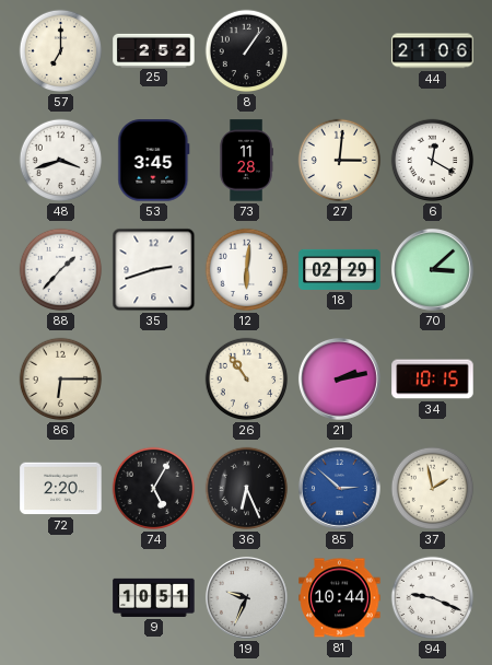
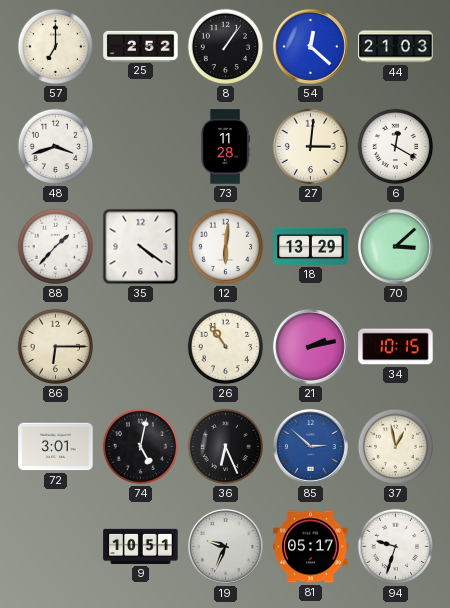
54: none -> 12:22 (310, 46)
44: 21:06 -> 21:03 (396, 47)
53: 3:45 -> none (154, 161)
35: 2:42 -> 4:21 (141, 247)
18: 02:29 -> 13:29 (311, 246)
72: 2:20 -> 3:01 (56, 447)
74: 5:05 -> 5:02 (141, 447)
37: 1:58 -> 12:58 (396, 447)
81: 10:44 -> 05:17 (311, 547)
94: 9:19 -> 9:33 (396, 547)
